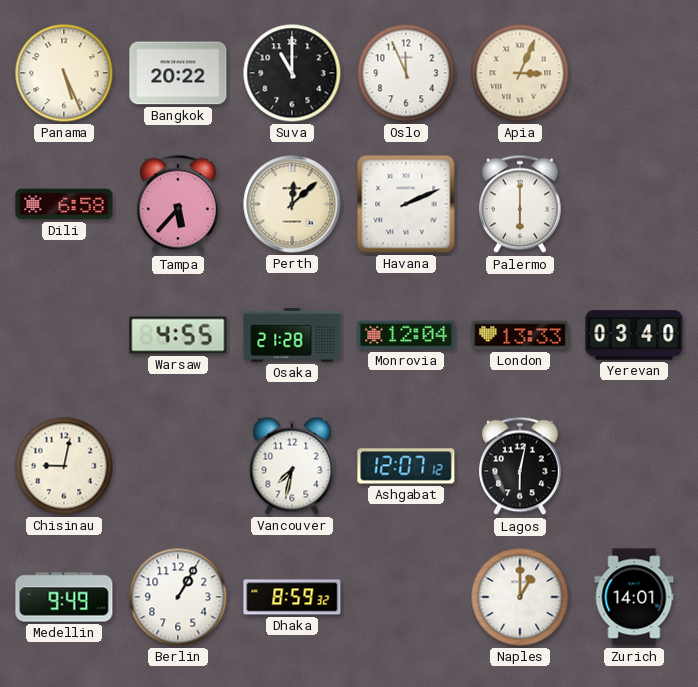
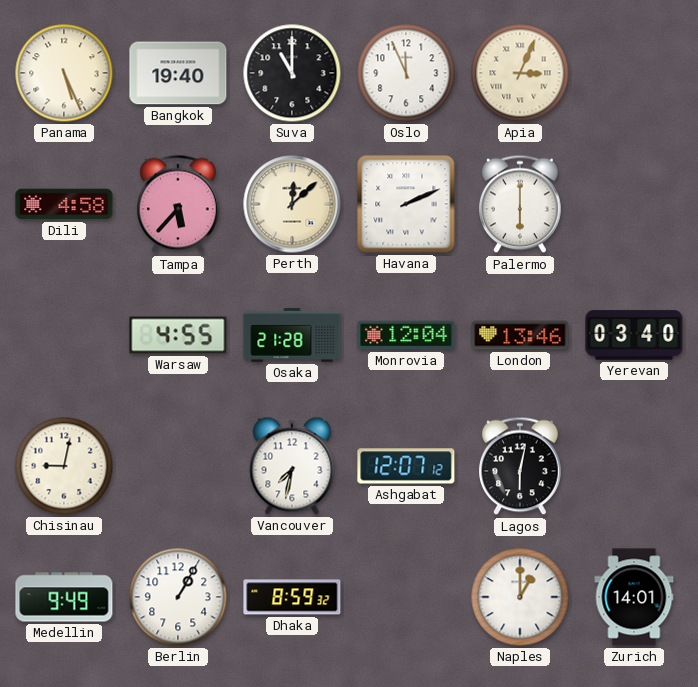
Bangkok: 20:22 -> 19:40 (178, 73)
Dili: 6:58 -> 4:58 (64, 204)
London: 13:33 -> 13:46 (520, 335)
